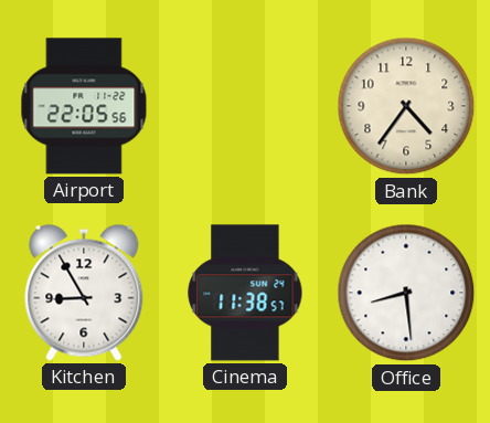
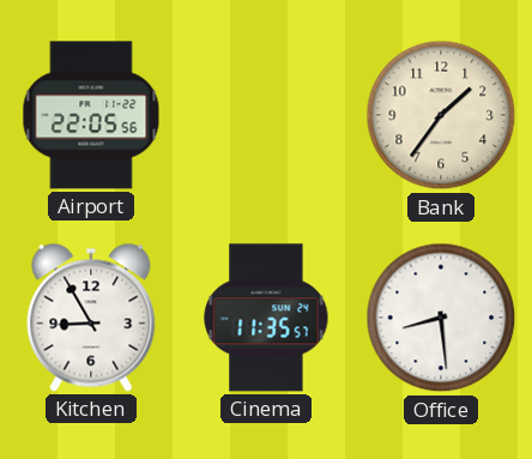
Bank: 4:36 -> 1:36 (441, 115)
Cinema: 11:38 -> 11:35 (266, 318)
